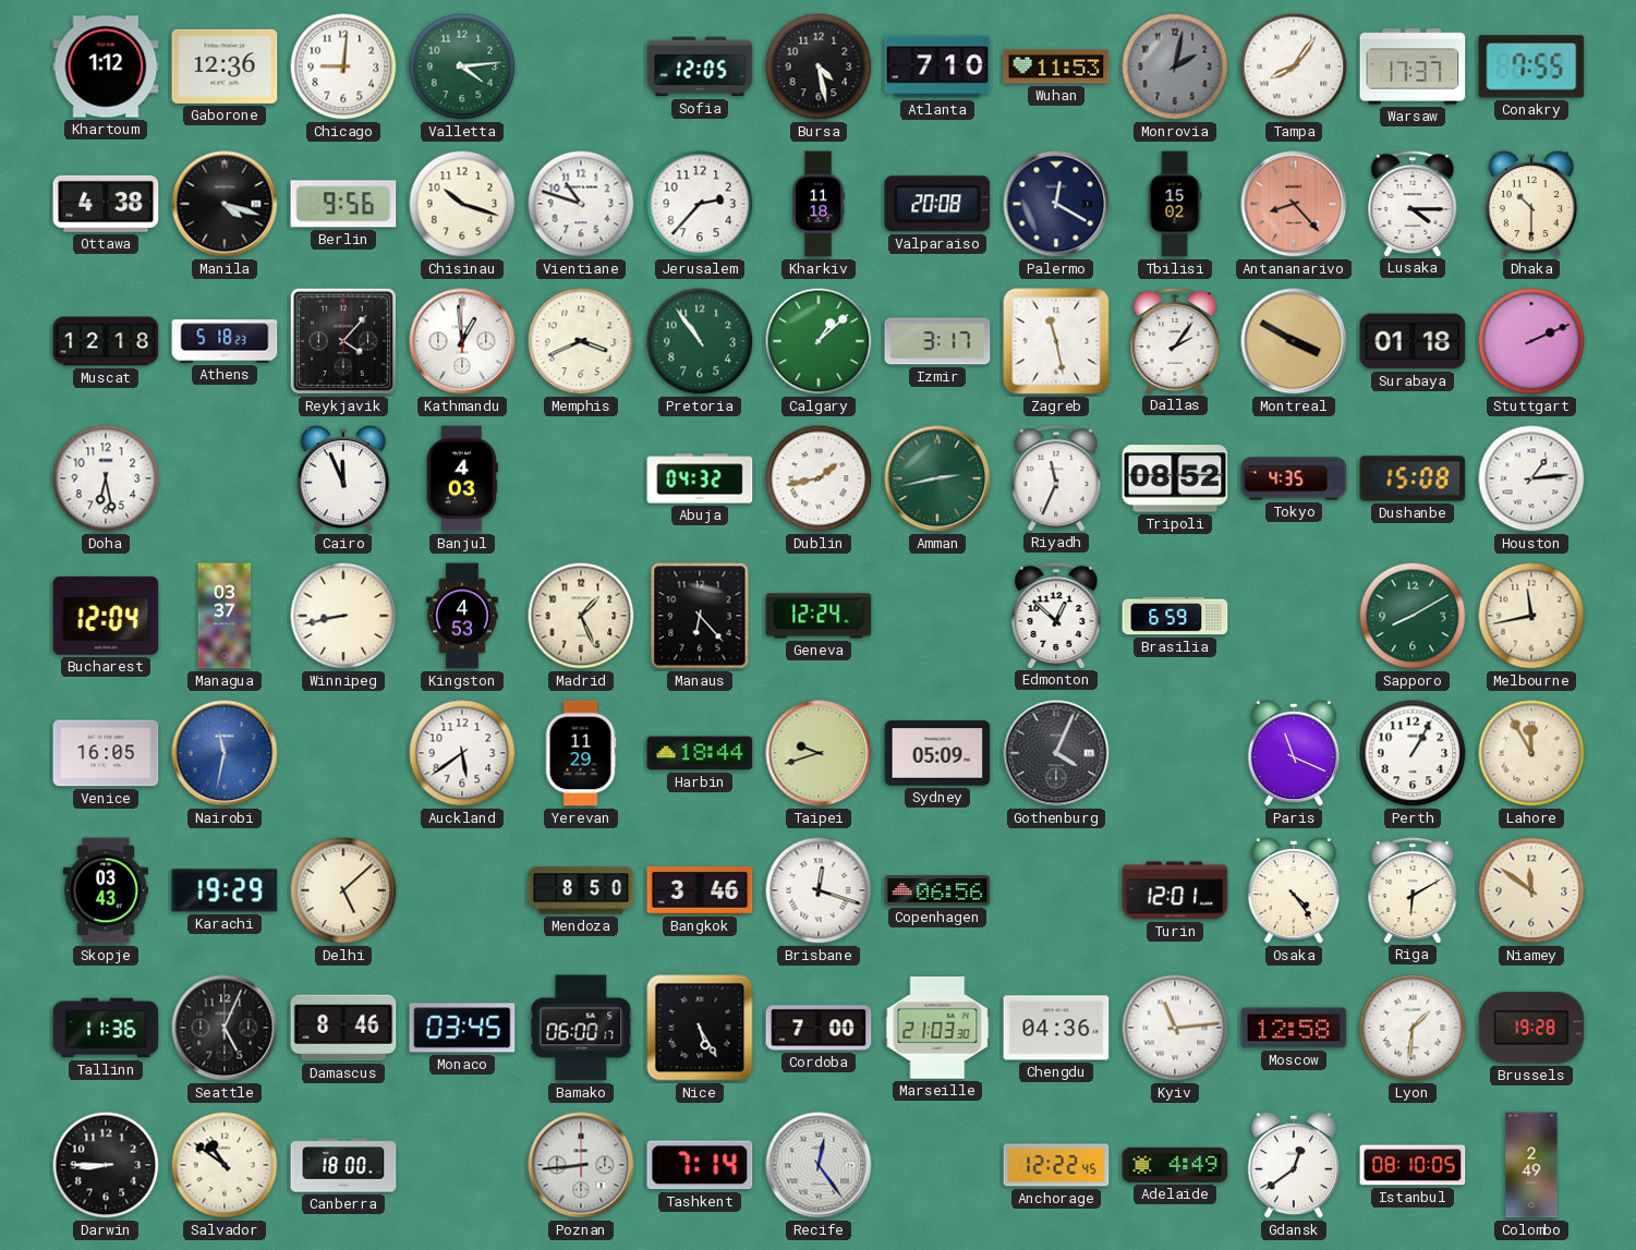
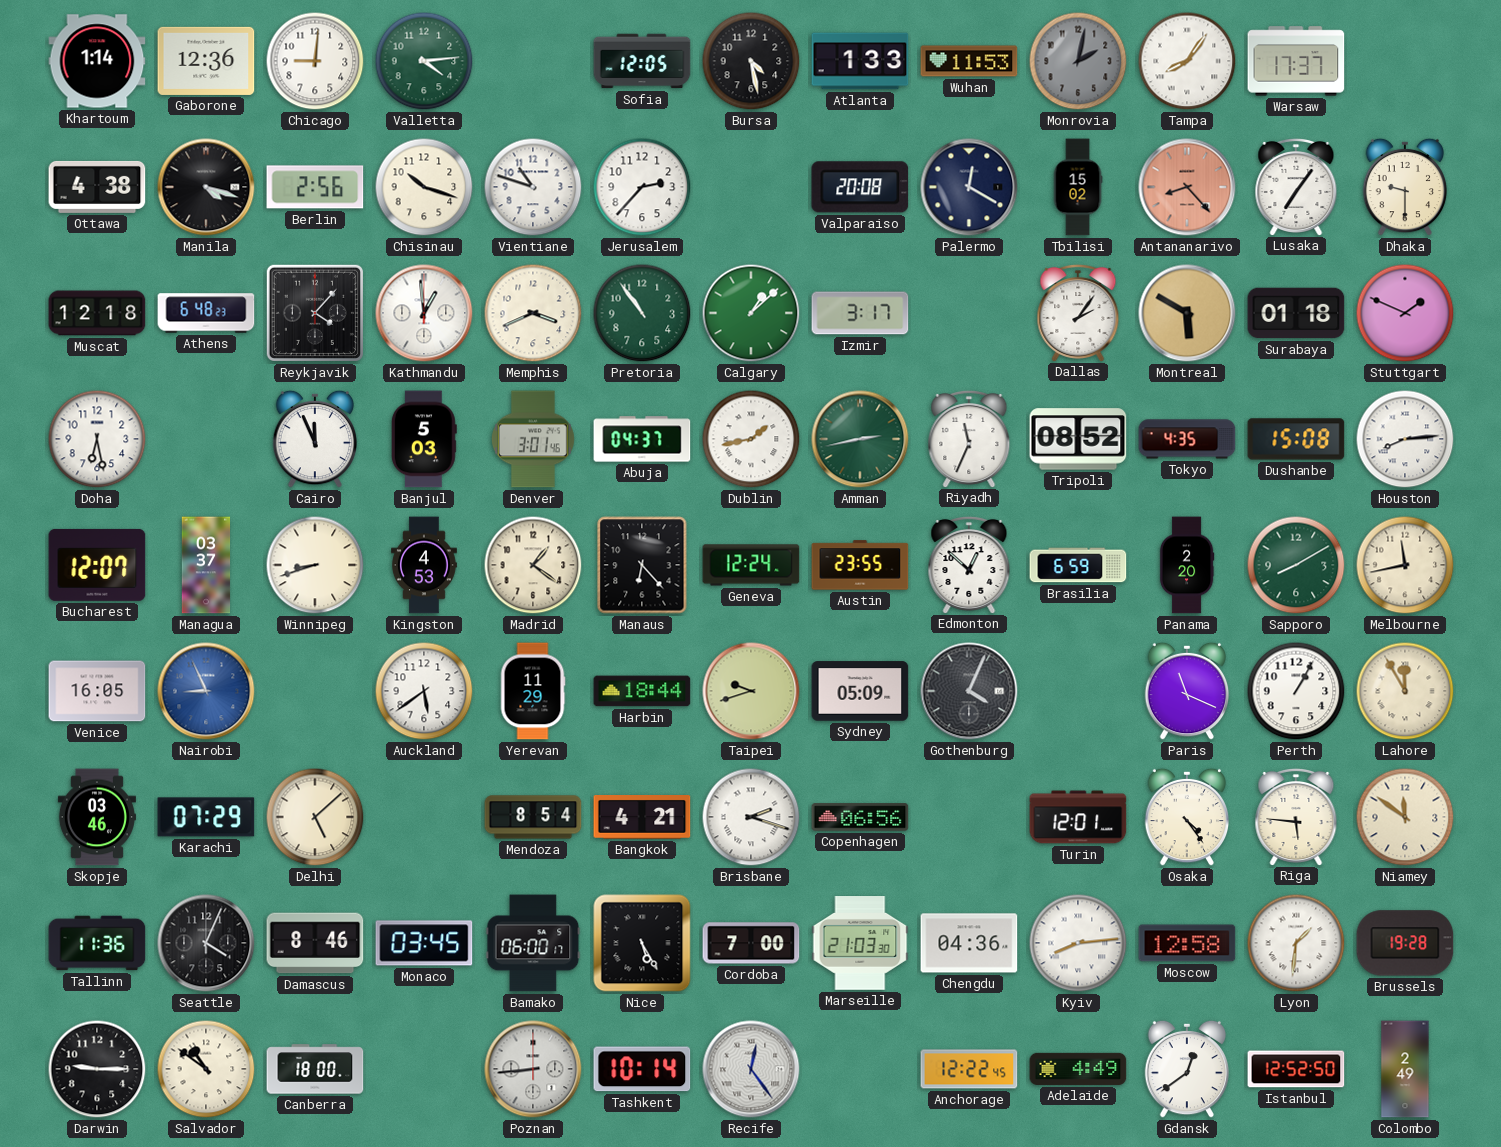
Khartoum: 1:12 -> 1:14 (97, 61)
Atlanta: 7:10 -> 1:33 (860, 61)
Conakry: 7:55 -> none (1531, 66)
Berlin: 9:56 -> 2:56 (315, 187)
Kharkiv: 11:18 -> none (819, 204)
Lusaka: 4:15 -> 7:06 (1296, 186)
Dhaka: 10:30 -> 9:30 (1405, 187)
Athens: 5:18 -> 6:48 (206, 313)
Zagreb: 11:28 -> none (1056, 341)
Montreal: 3:50 -> 5:50 (1187, 313)
Stuttgart: 2:11 -> 1:49 (1405, 313)
Banjul: 4:03 -> 5:03 (424, 439)
Denver: none -> 3:01 (533, 439)
Abuja: 04:32 -> 04:37 (642, 439)
Houston: 1:14 -> 8:14 (1405, 439)
Bucharest: 12:04 -> 12:07 (97, 565)
Winnipeg: 8:43 -> 8:42 (315, 565)
Madrid: 1:26 -> 1:21 (533, 565)
Austin: none -> 23:55 (860, 565)
Panama: none -> 2:20 (1187, 565)
Nairobi: 11:32 -> 8:56 (206, 691)
Skopje: 03:43 -> 03:46 (97, 817)
Karachi: 19:29 -> 07:29 (206, 817)
Mendoza: 8:50 -> 8:54 (533, 817)
Bangkok: 3:46 -> 4:21 (642, 818)
Brisbane: 12:18 -> 2:18 (751, 817)
Riga: 6:10 -> 5:46 (1296, 816)
Seattle: 5:04 -> 4:04 (206, 943)
Kyiv: 11:14 -> 8:14 (1078, 943)
Darwin: 8:45 -> 9:15 (97, 1069)
Tashkent: 7:14 -> 10:14 (642, 1069)
Istanbul: 08:10 -> 12:52 (1296, 1069)
